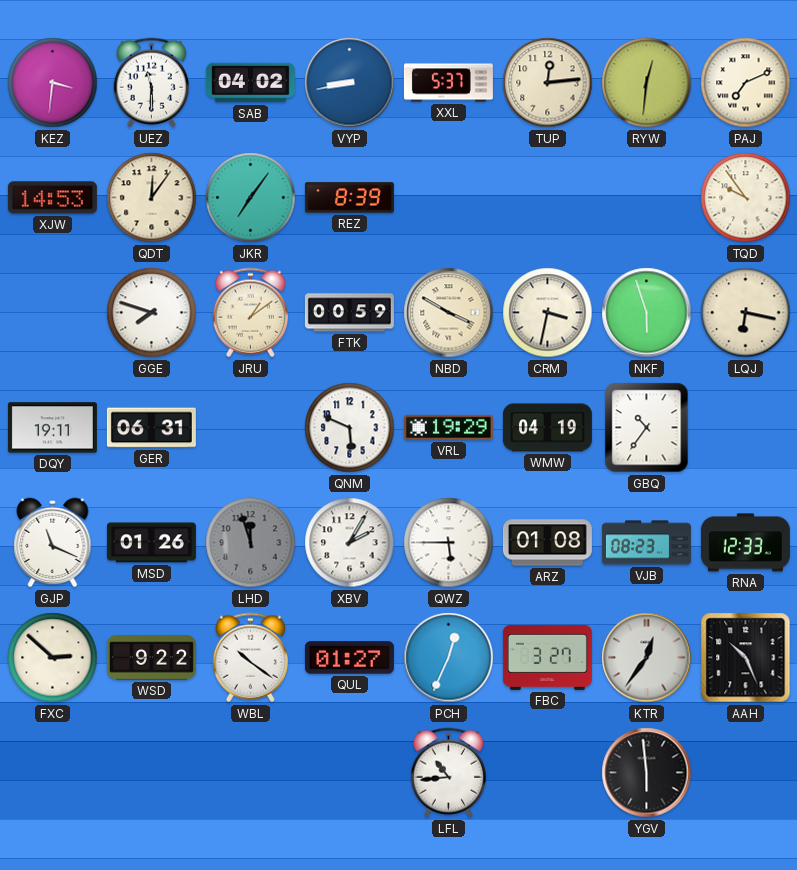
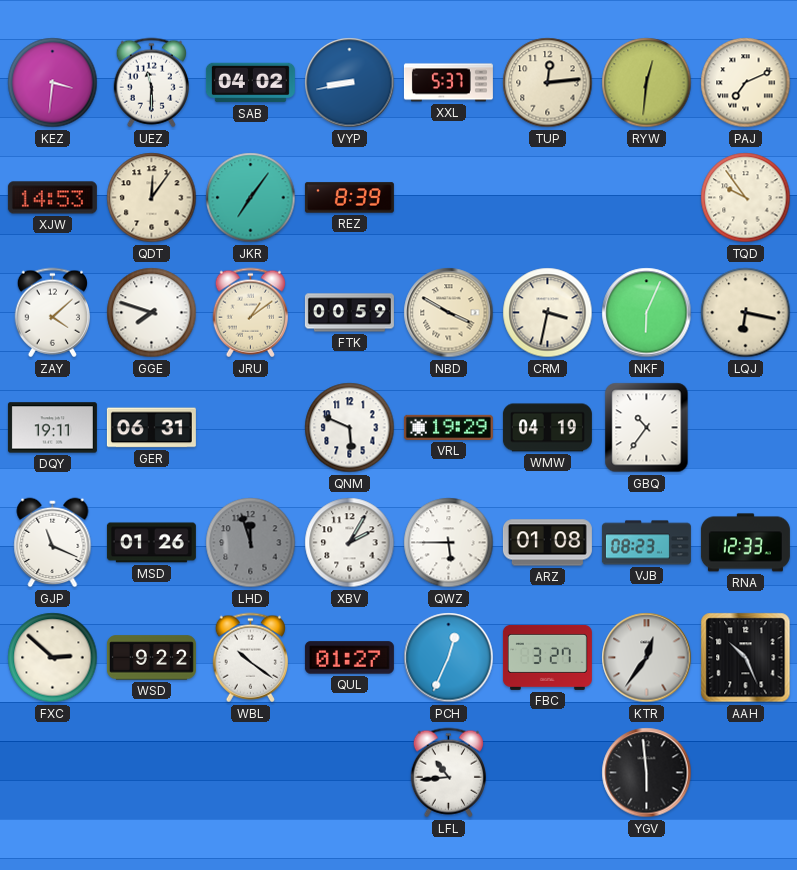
ZAY: none -> 4:08 (52, 313)
NKF: 5:57 -> 6:04 (647, 313)
